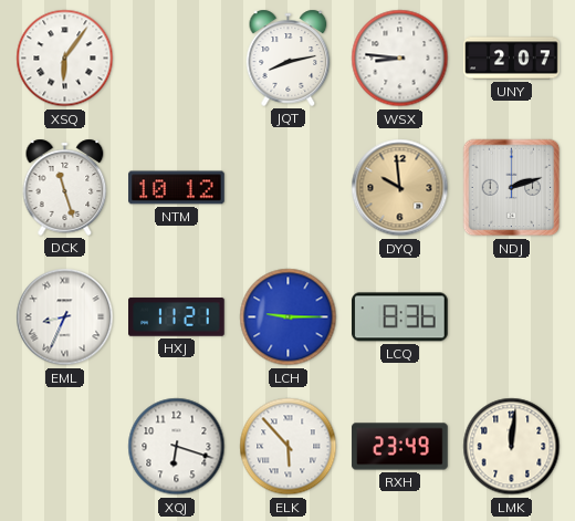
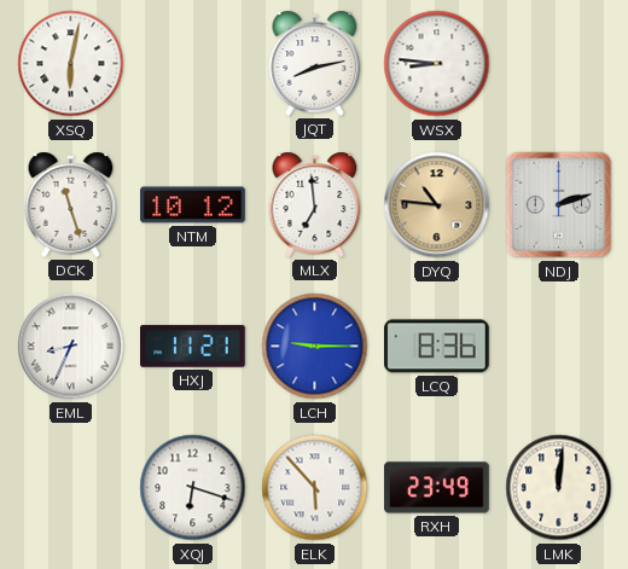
XSQ: 6:06 -> 6:02 (71, 64)
UNY: 2:07 -> none (512, 59)
MLX: none -> 6:59 (315, 204)
DYQ: 9:59 -> 10:46 (437, 205)
